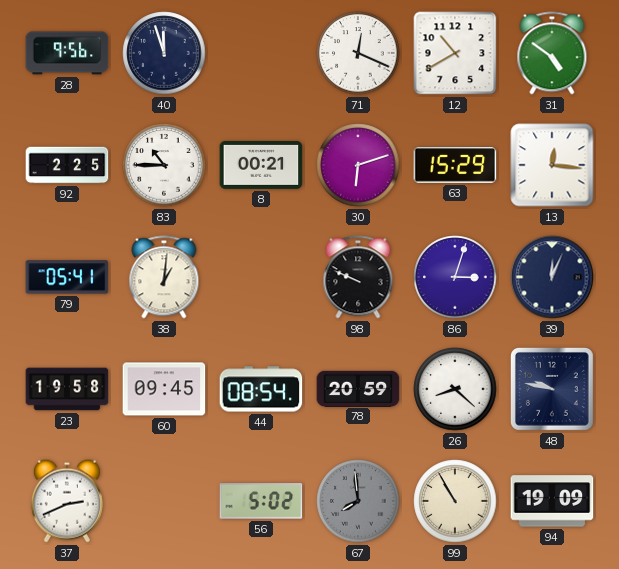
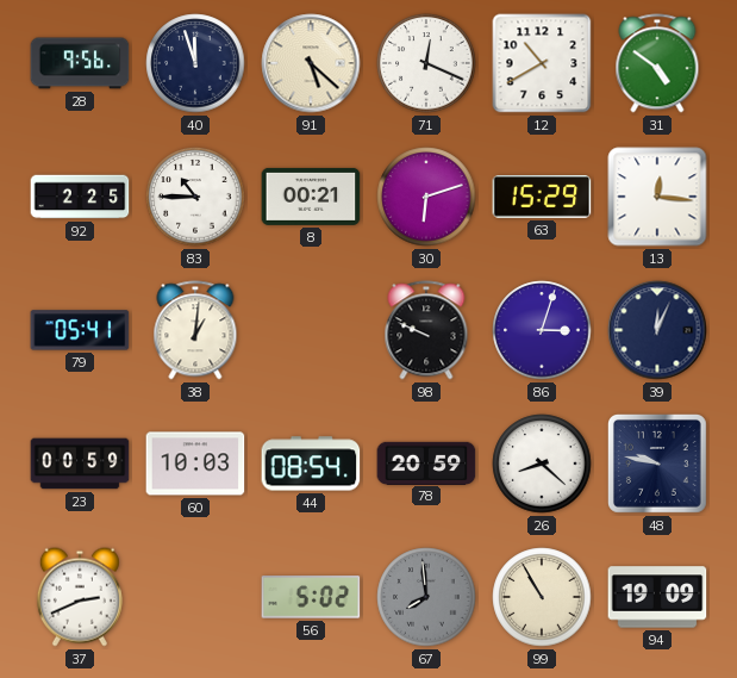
91: none -> 5:22 (311, 63)
23: 19:58 -> 00:59 (80, 464)
60: 09:45 -> 10:03 (195, 464)
